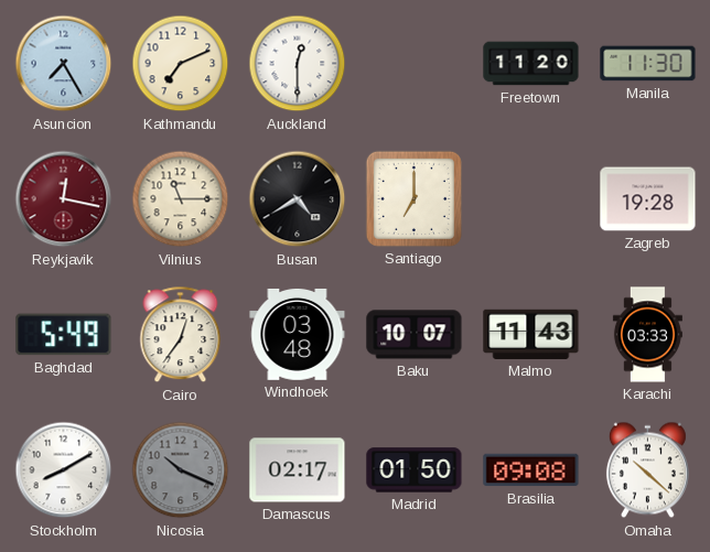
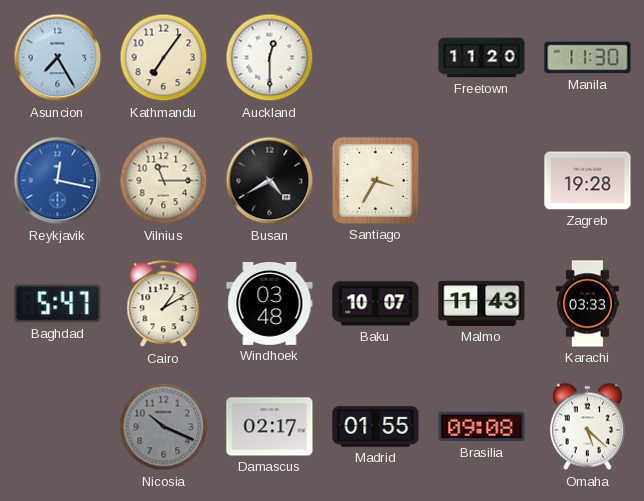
Kathmandu: 7:11 -> 7:06 (164, 58)
Reykjavik dial: burgundy -> blue (58, 181)
Santiago: 7:00 -> 3:35 (375, 180)
Baghdad: 5:49 -> 5:47 (58, 304)
Cairo: 12:36 -> 1:10 (164, 304)
Stockholm: 8:10 -> none (64, 470)
Madrid: 01:50 -> 01:55 (376, 427)
Omaha: 10:22 -> 5:22 (587, 427)
